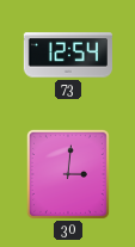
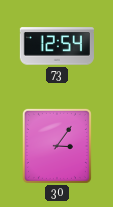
30: 3:01 -> 3:06 (57, 146)
